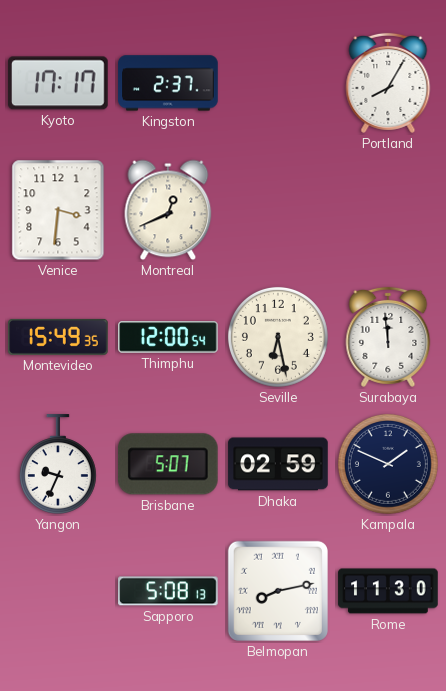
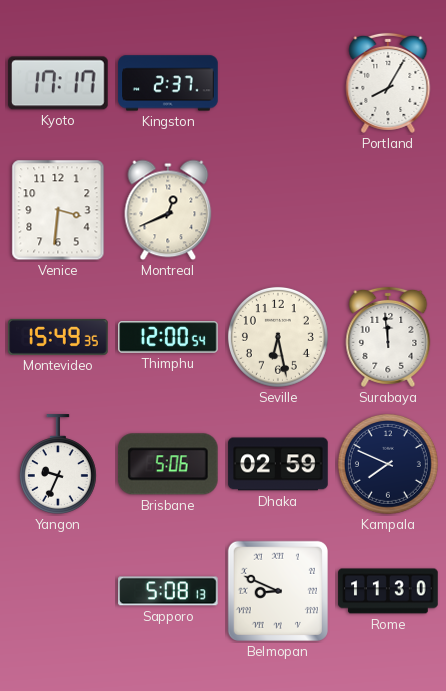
Brisbane: 5:07 -> 5:06 (168, 464)
Kampala: 1:49 -> 7:49 (388, 464)
Belmopan: 8:13 -> 8:49 (278, 591)
